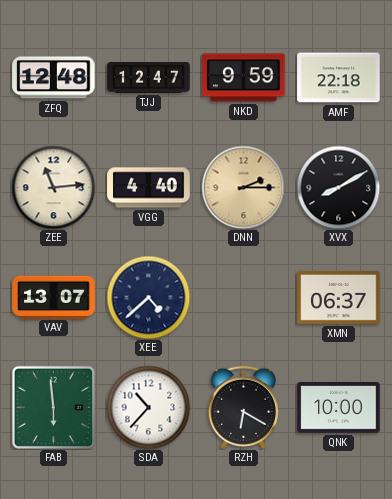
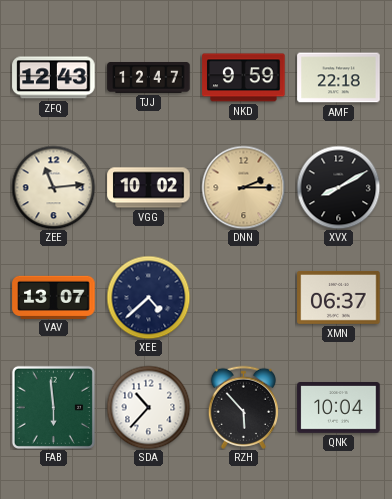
ZFQ: 12:48 -> 12:43 (54, 78)
VGG: 4:40 -> 10:02 (149, 188)
RZH: 6:20 -> 5:53 (243, 407)
QNK: 10:00 -> 10:04 (339, 408)
